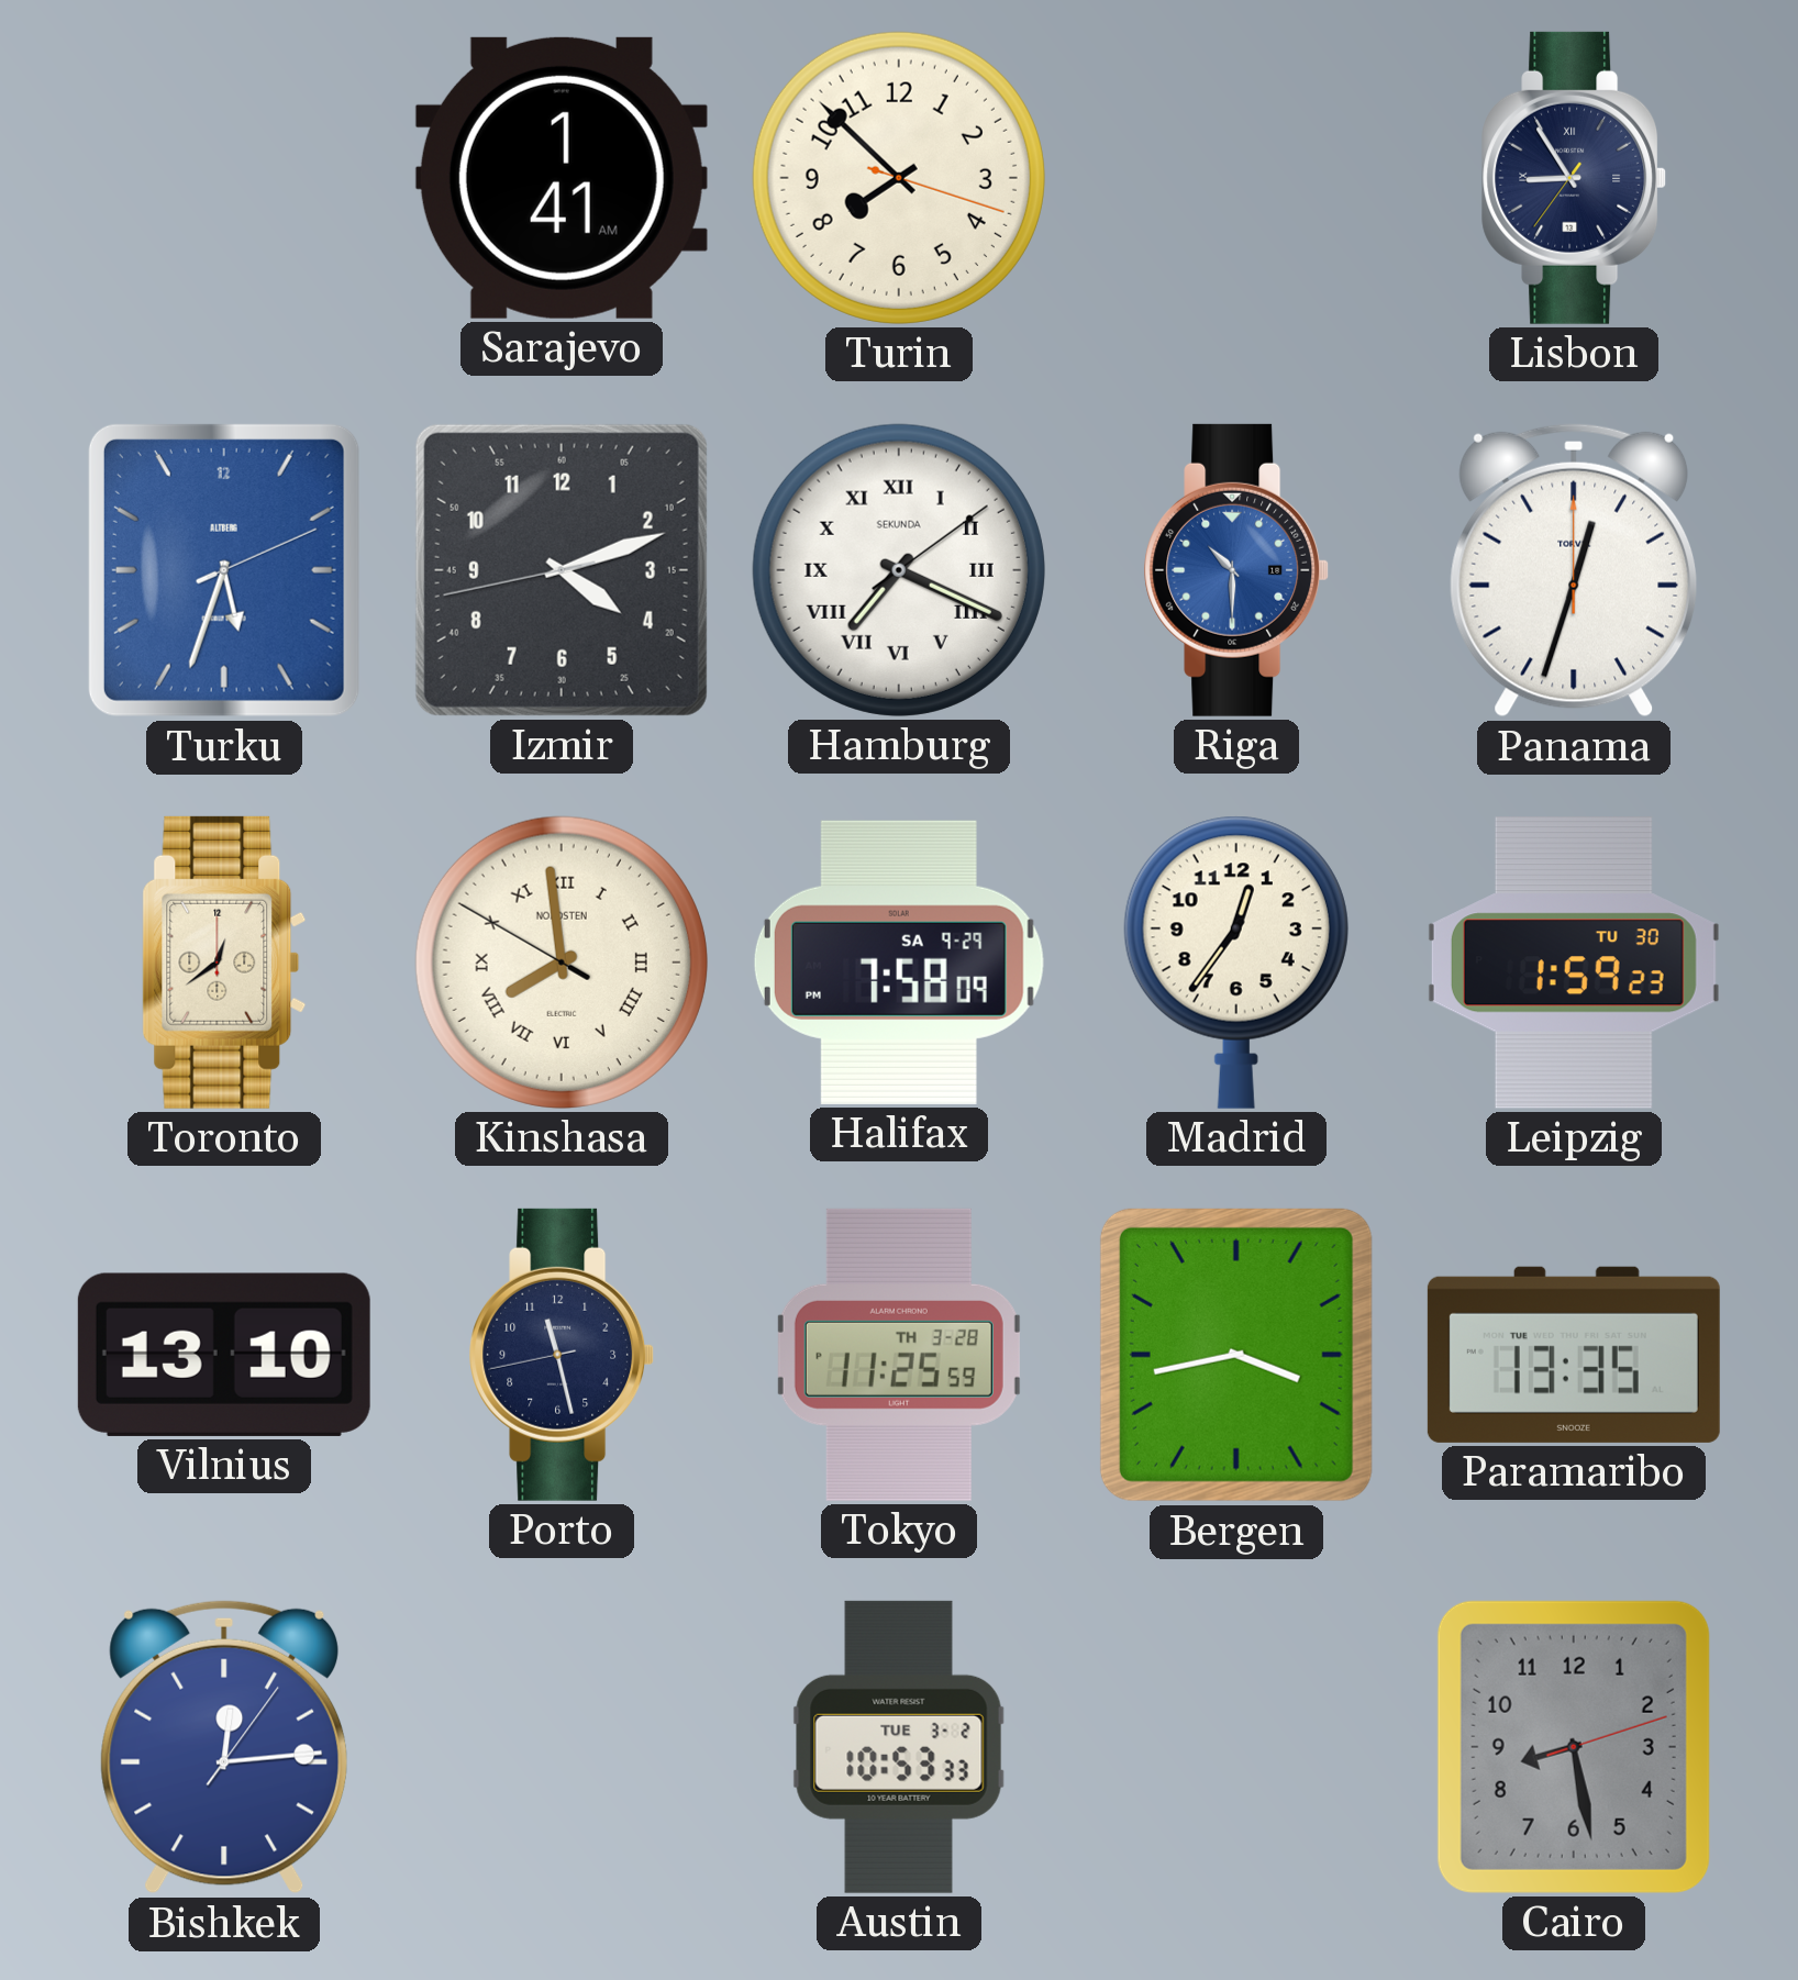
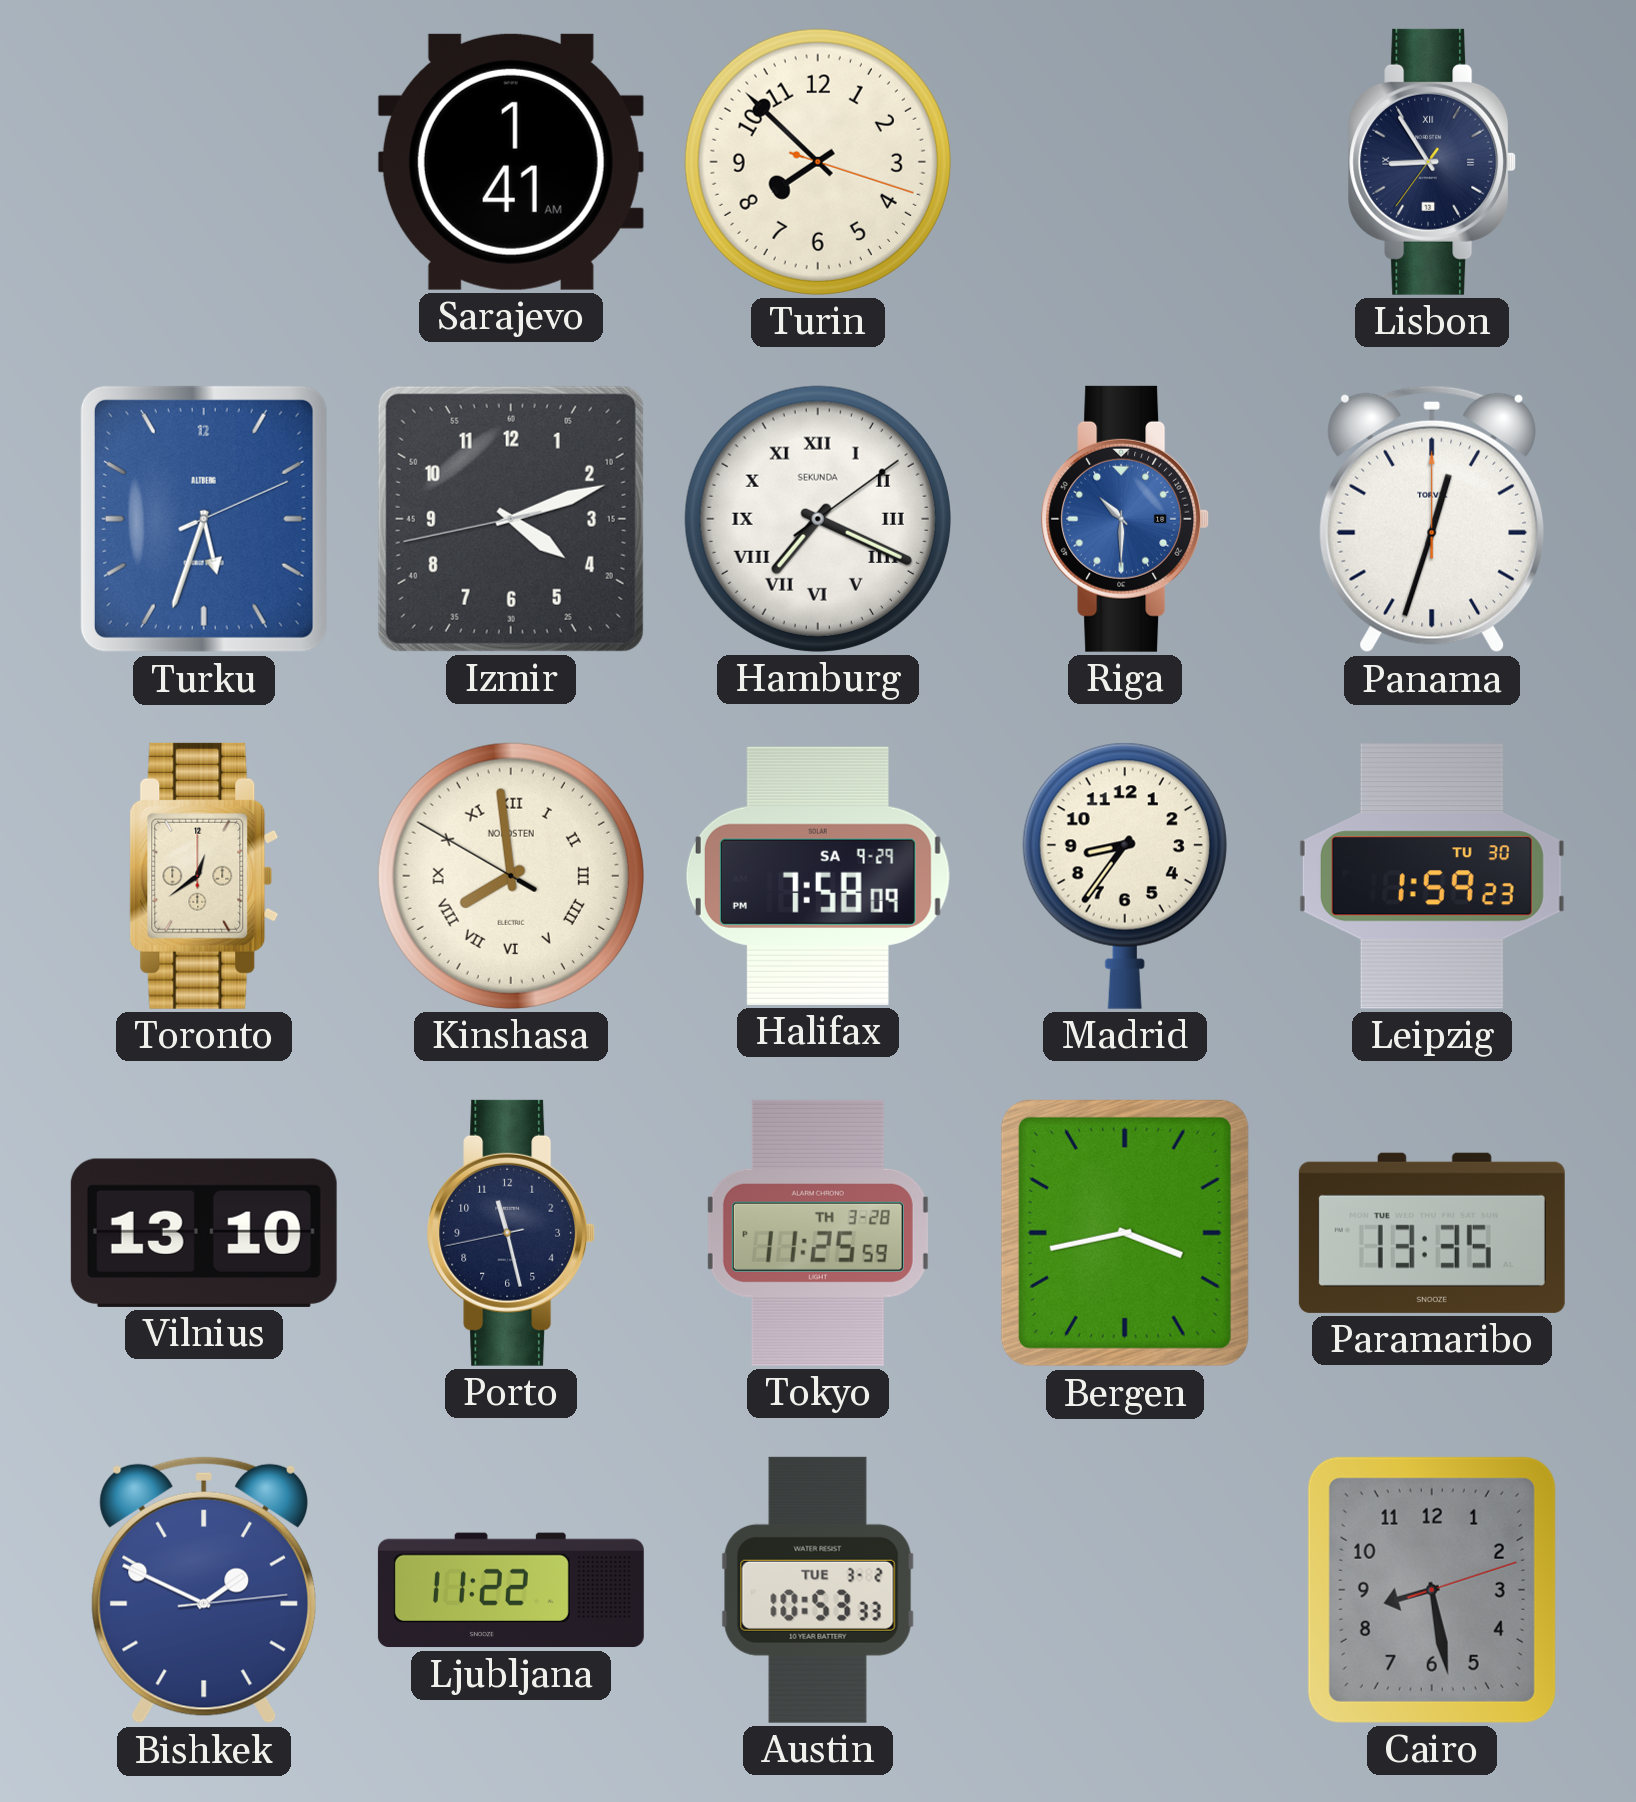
Madrid: 12:36 -> 8:36 (1125, 876)
Bishkek: 12:14 -> 1:49 (204, 1590)
Ljubljana: none -> 11:22 (511, 1590)
